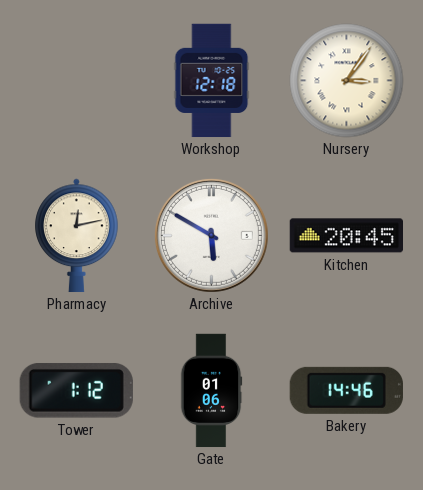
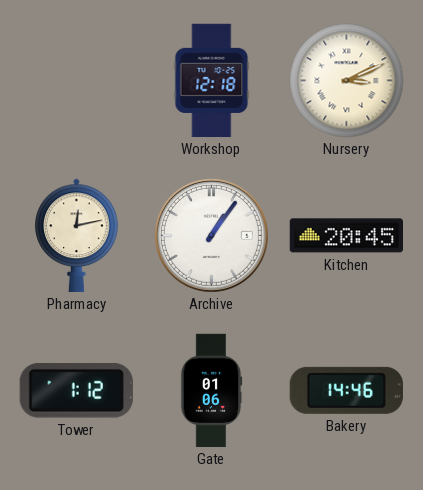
Nursery: 3:06 -> 3:11 (347, 81)
Archive: 5:50 -> 1:06 (211, 235)
